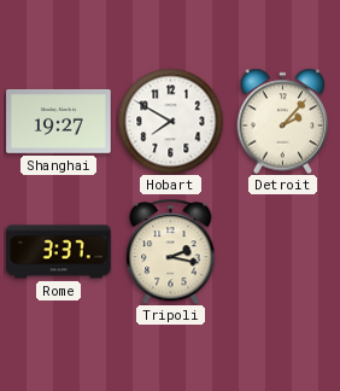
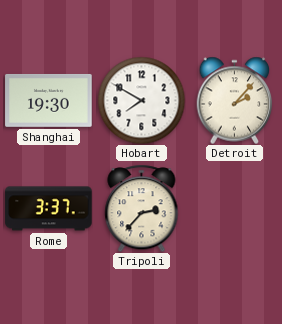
Shanghai: 19:27 -> 19:30 (49, 100)
Tripoli: 2:17 -> 2:37 (142, 208)
